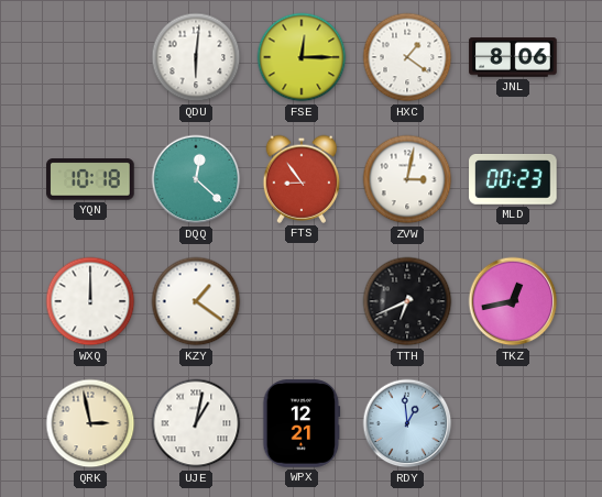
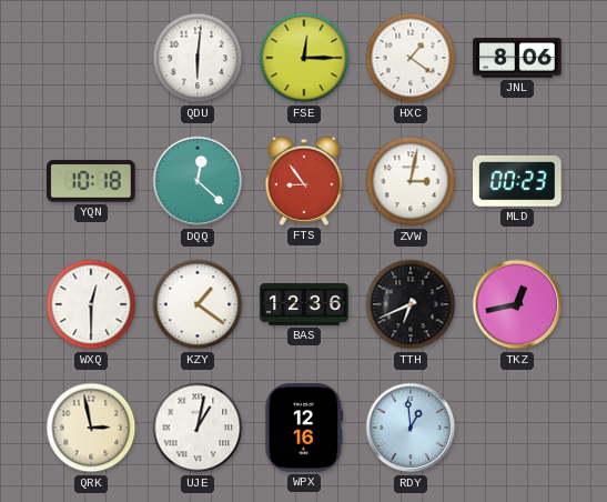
WXQ: 12:00 -> 12:30 (91, 304)
BAS: none -> 12:36 (304, 305)
WPX: 12:21 -> 12:16 (304, 428)
